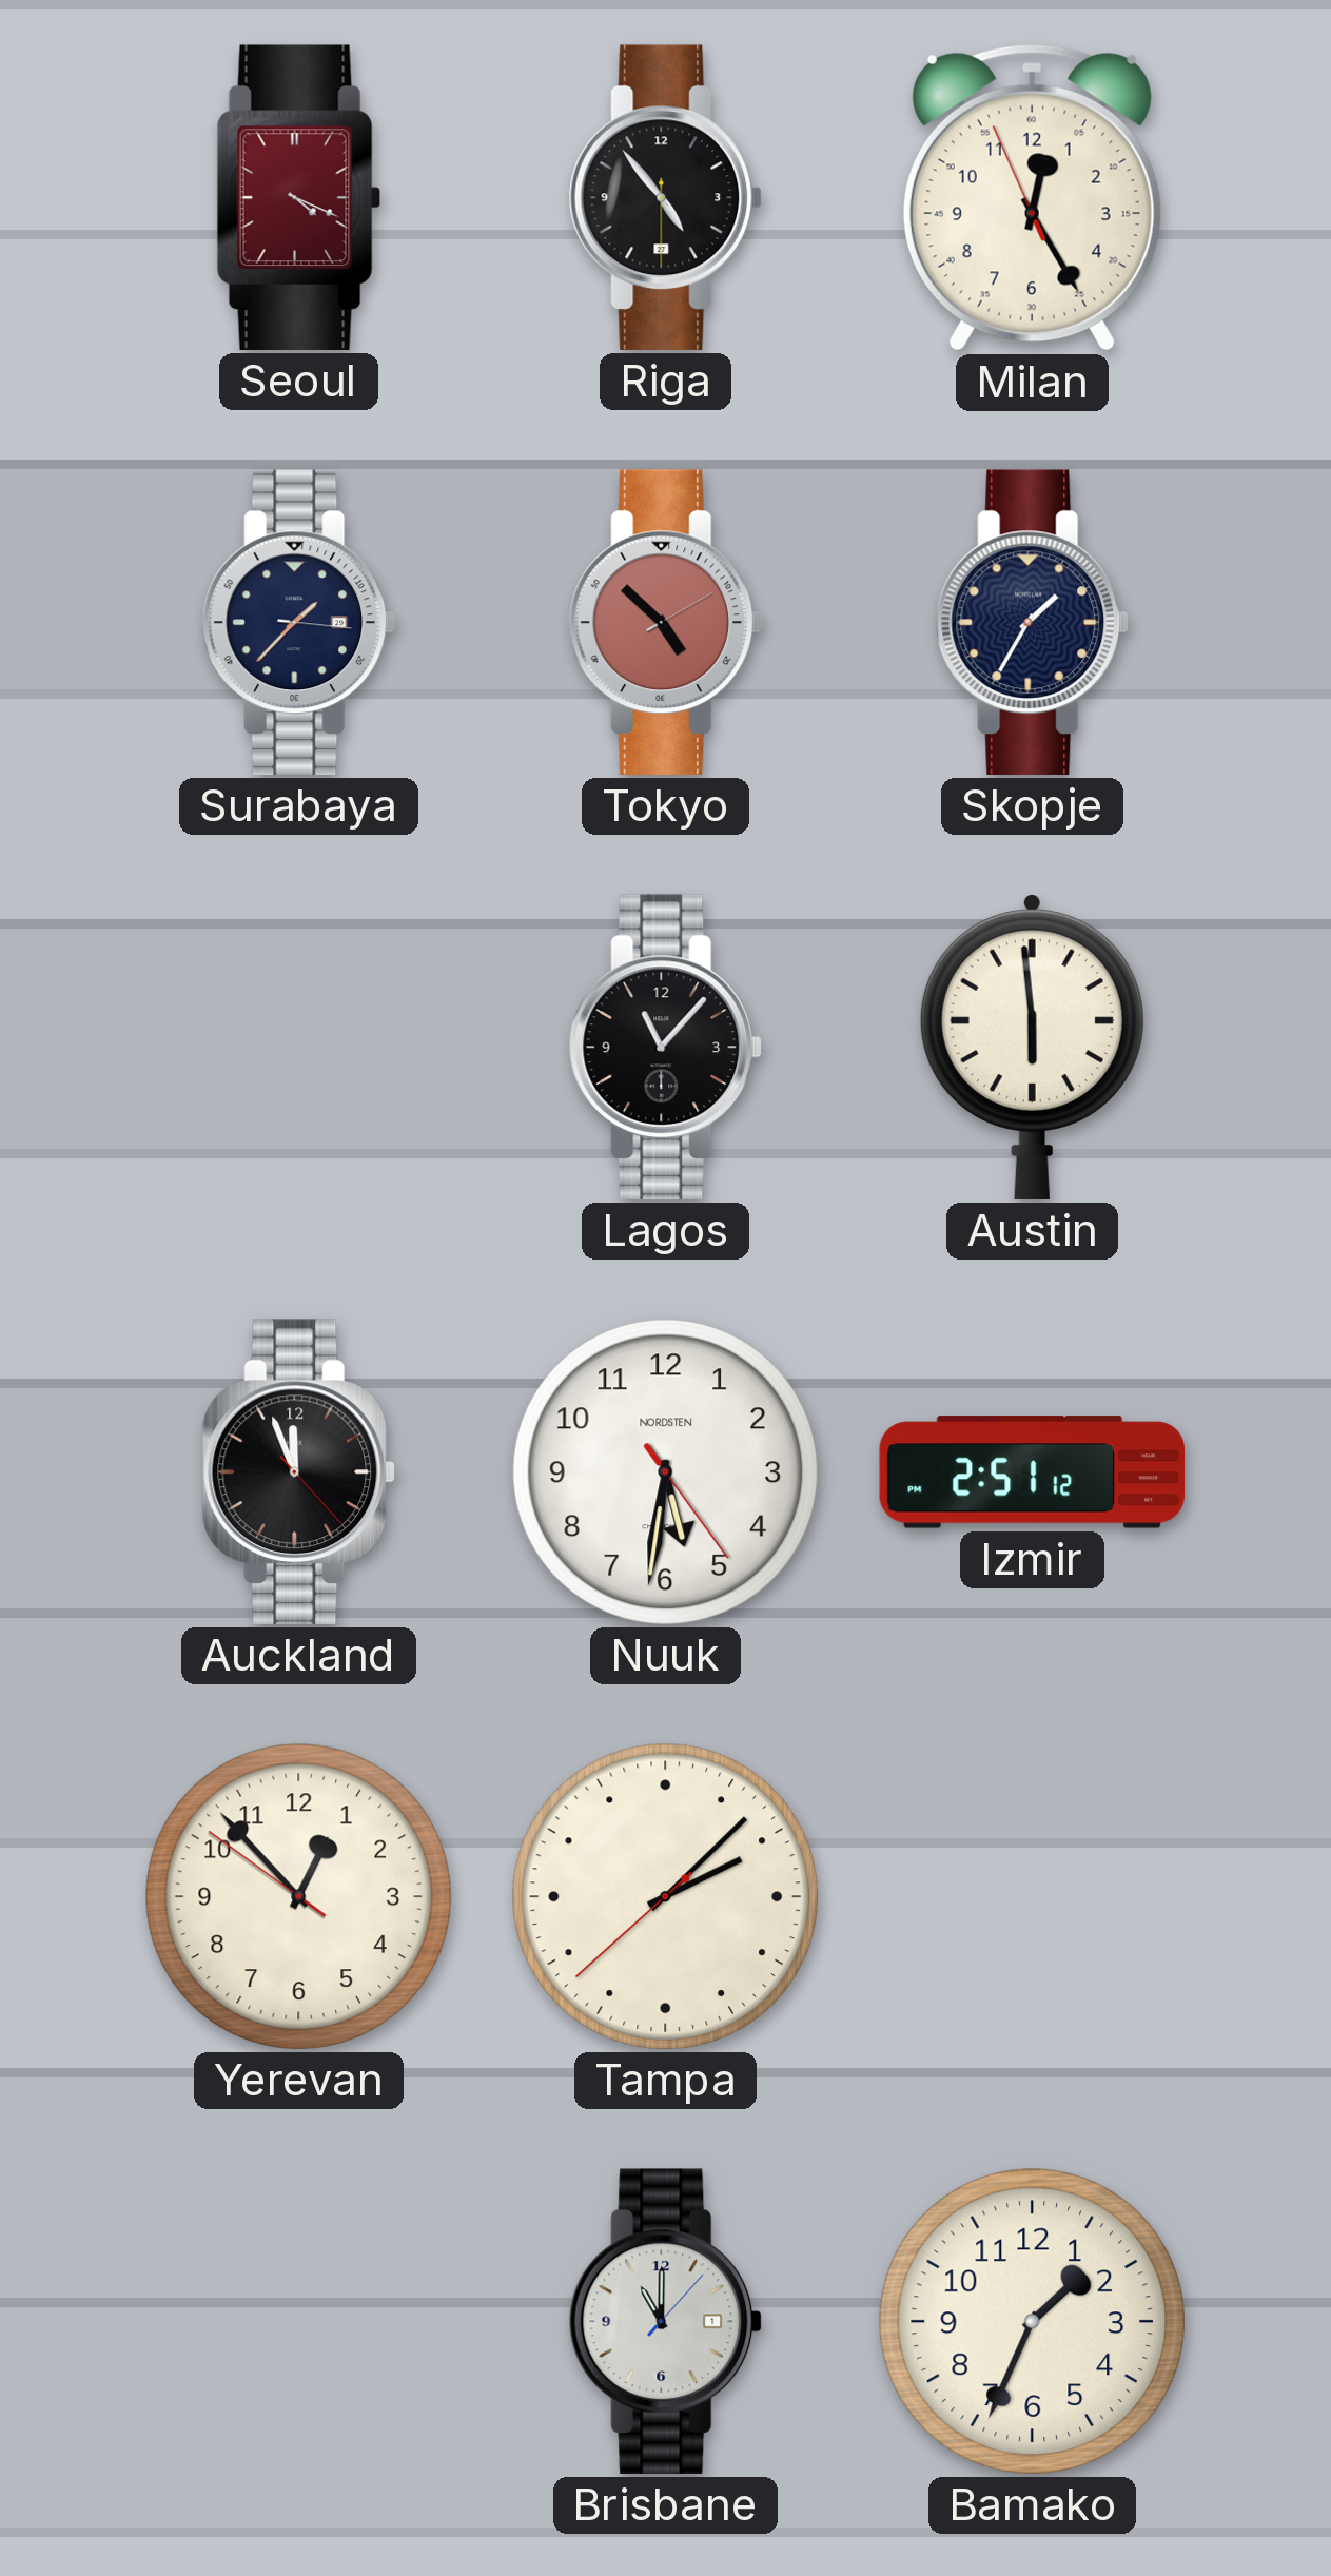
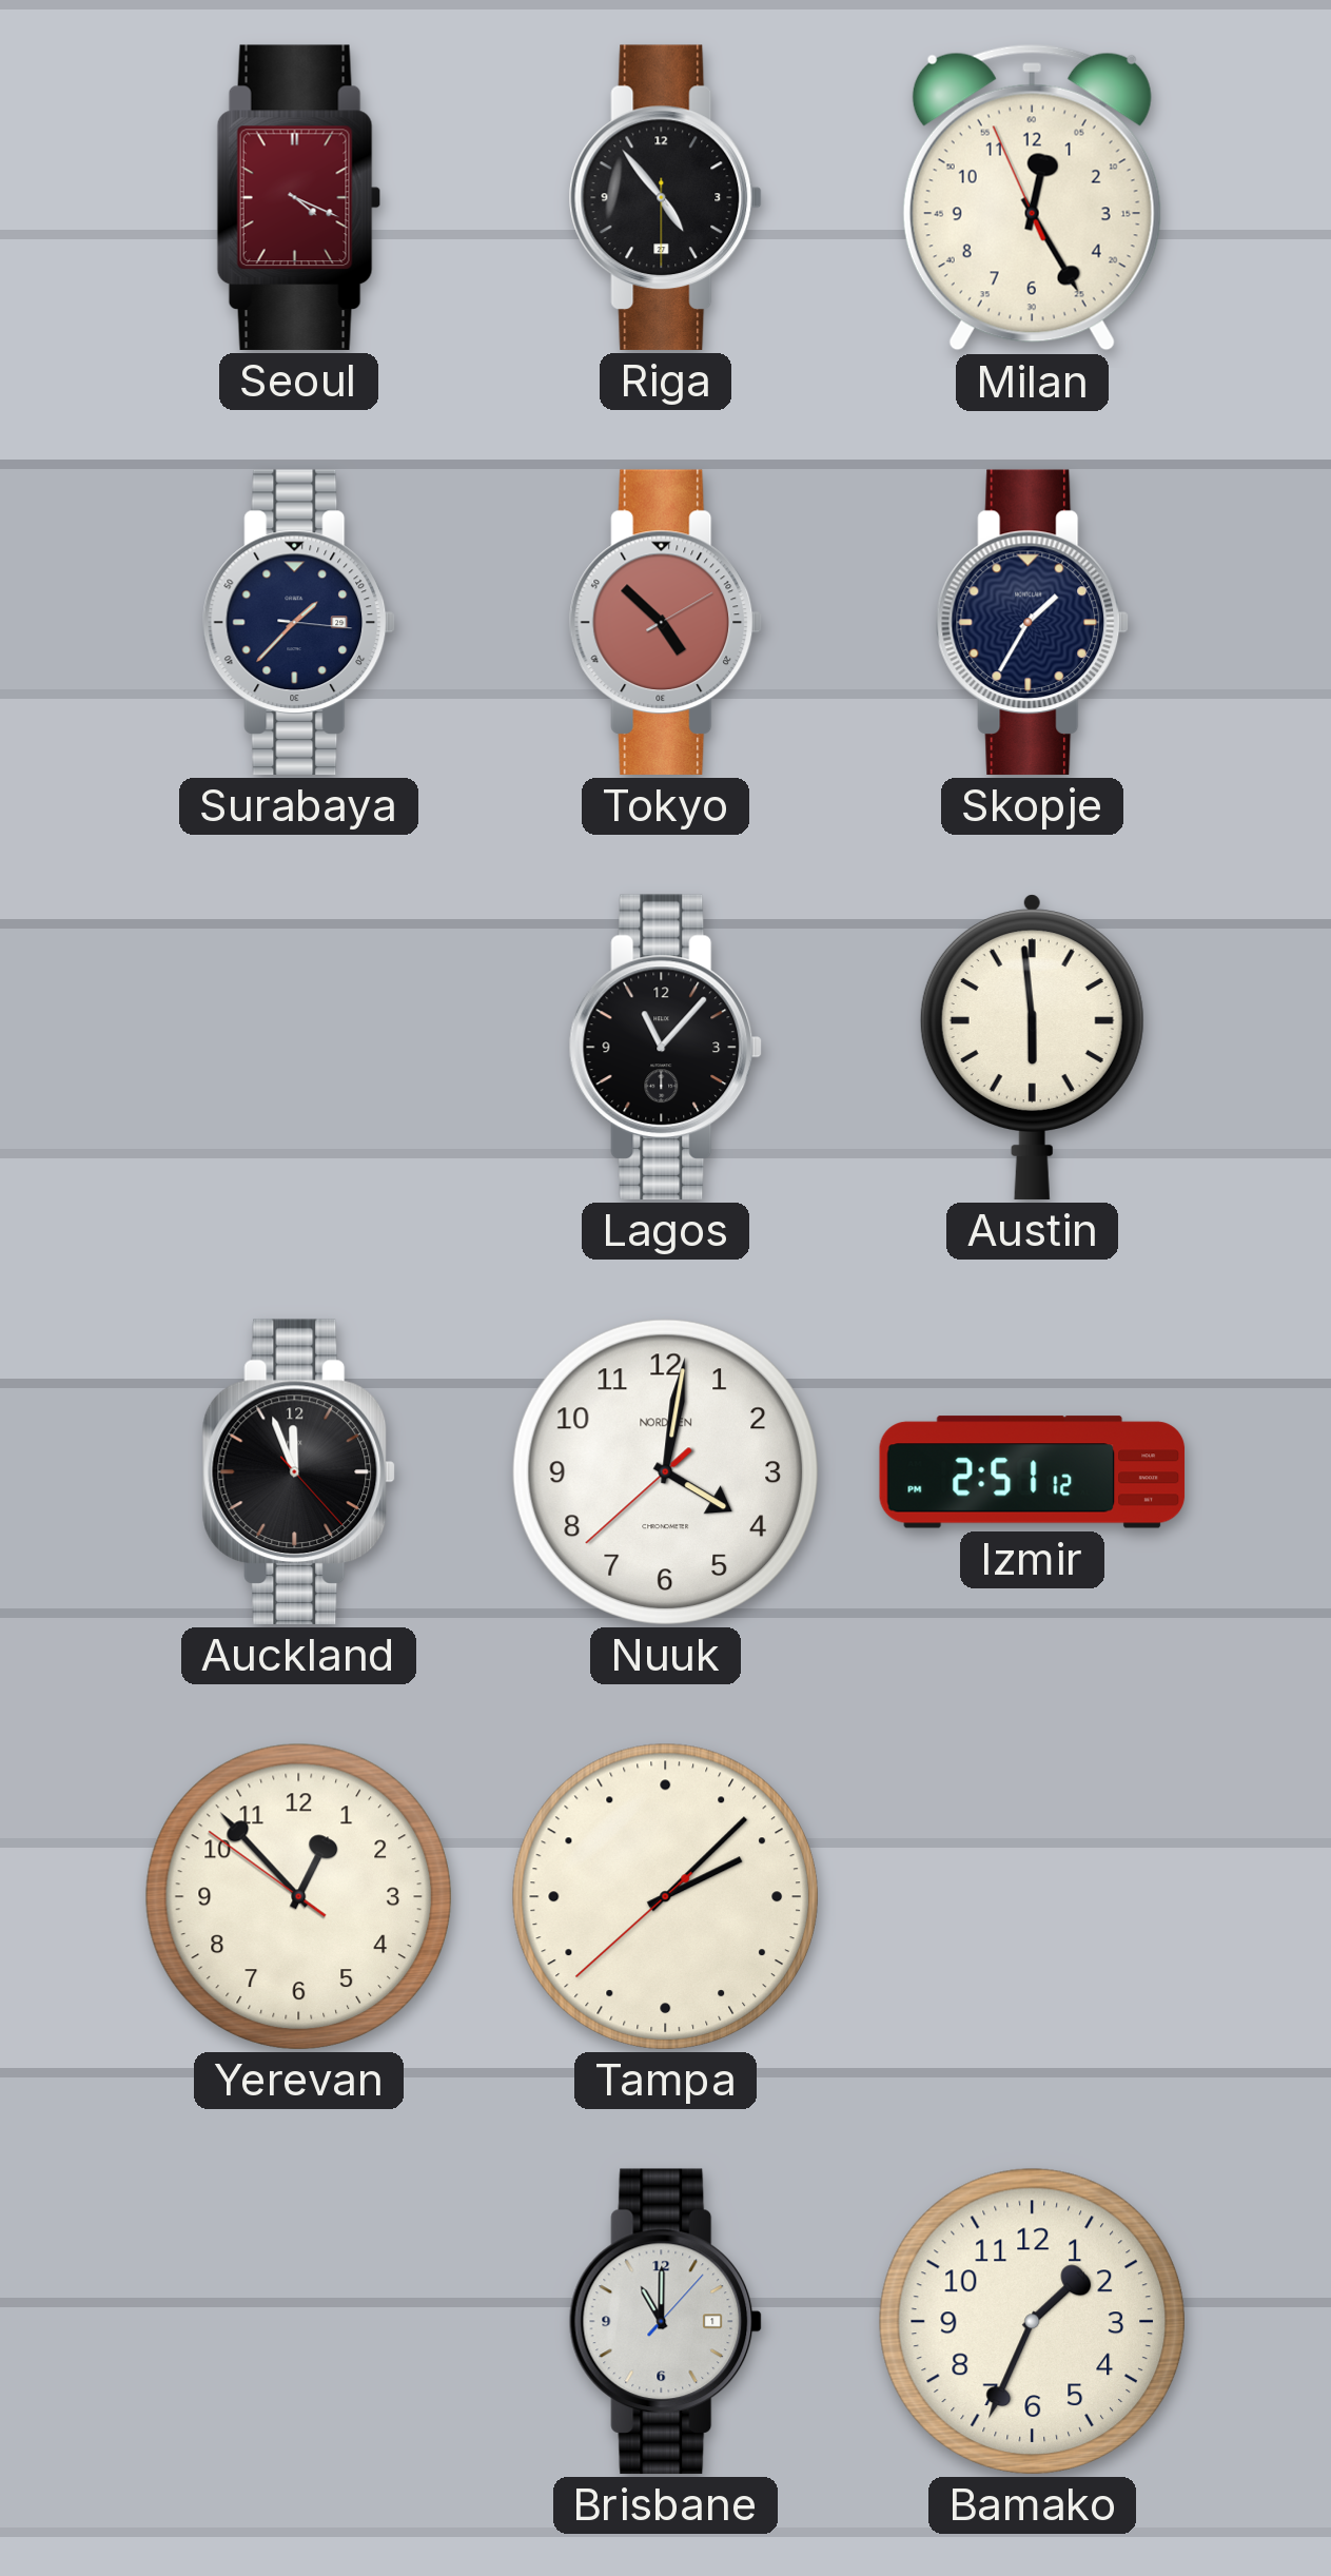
Nuuk: 5:31 -> 4:01 (665, 1471)
